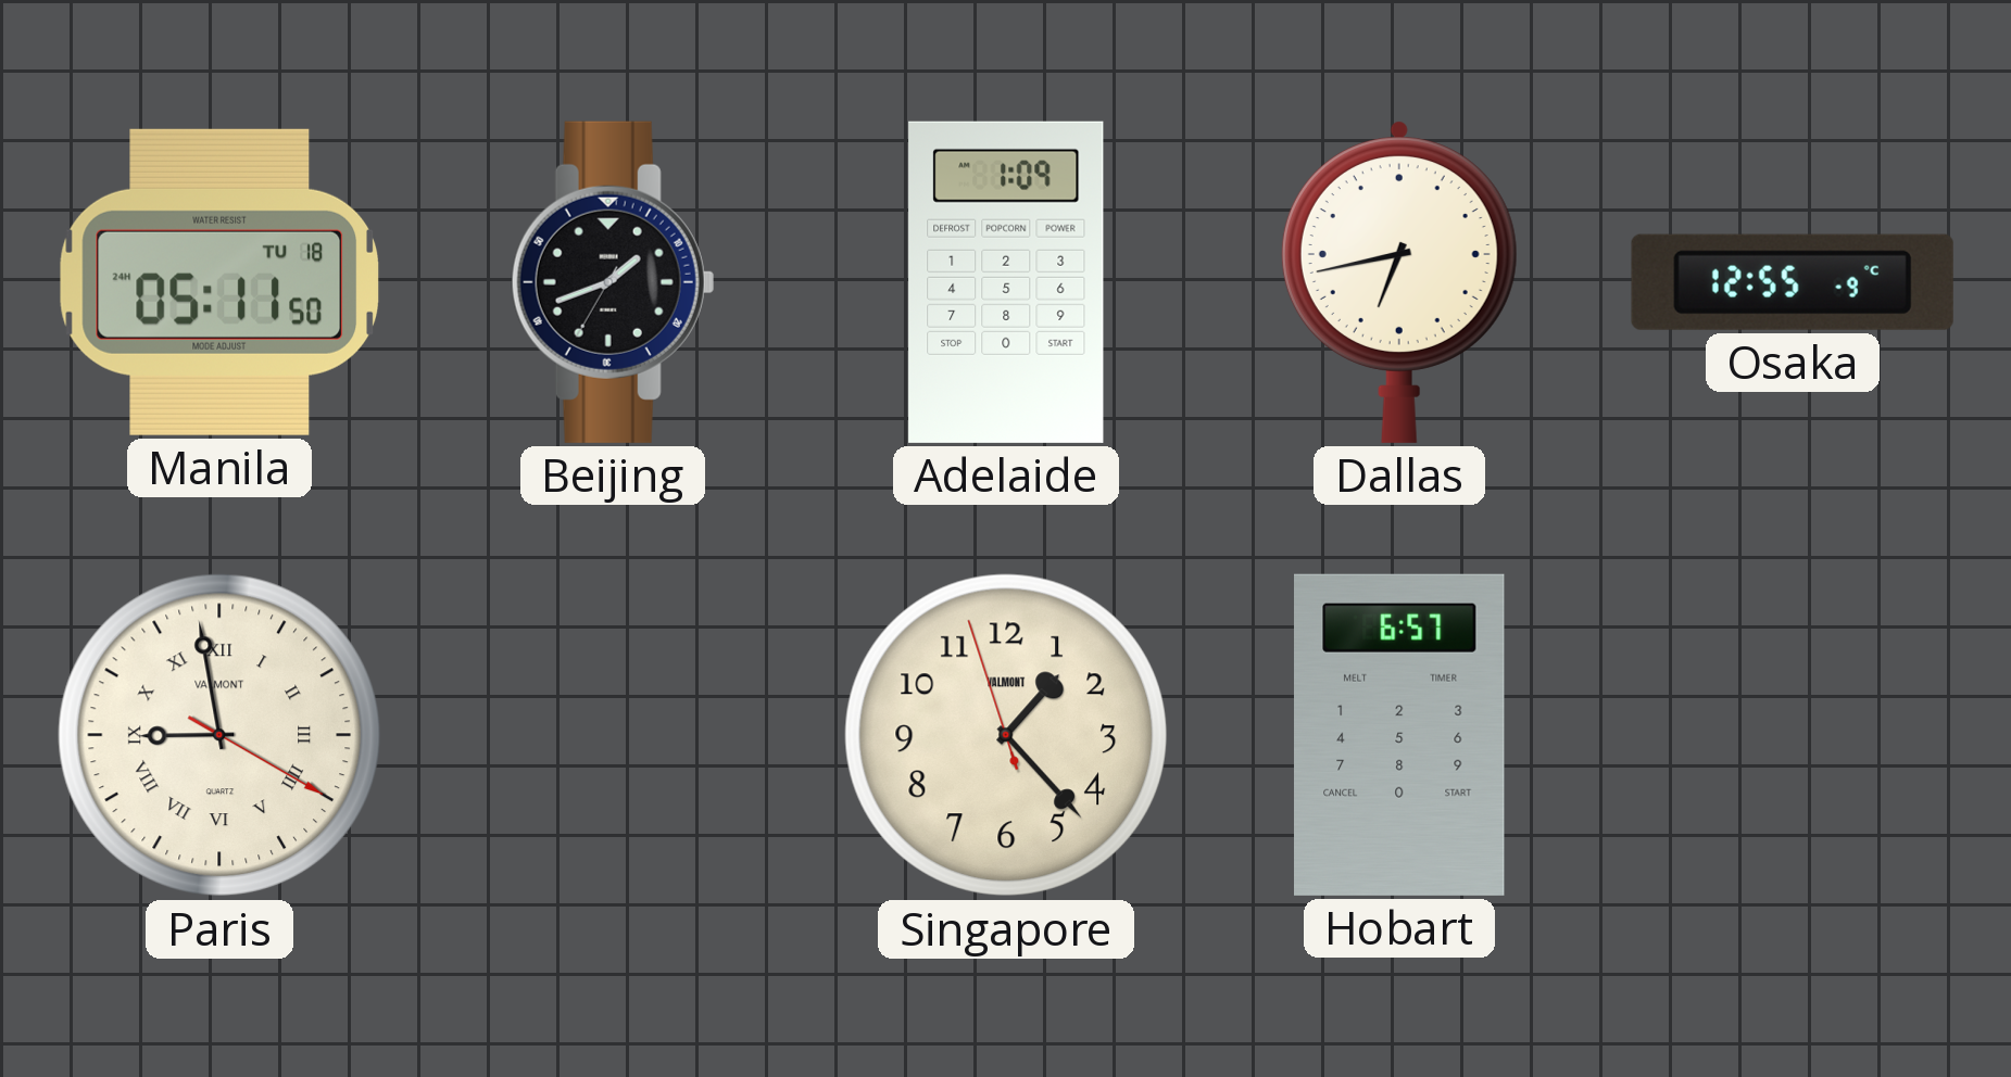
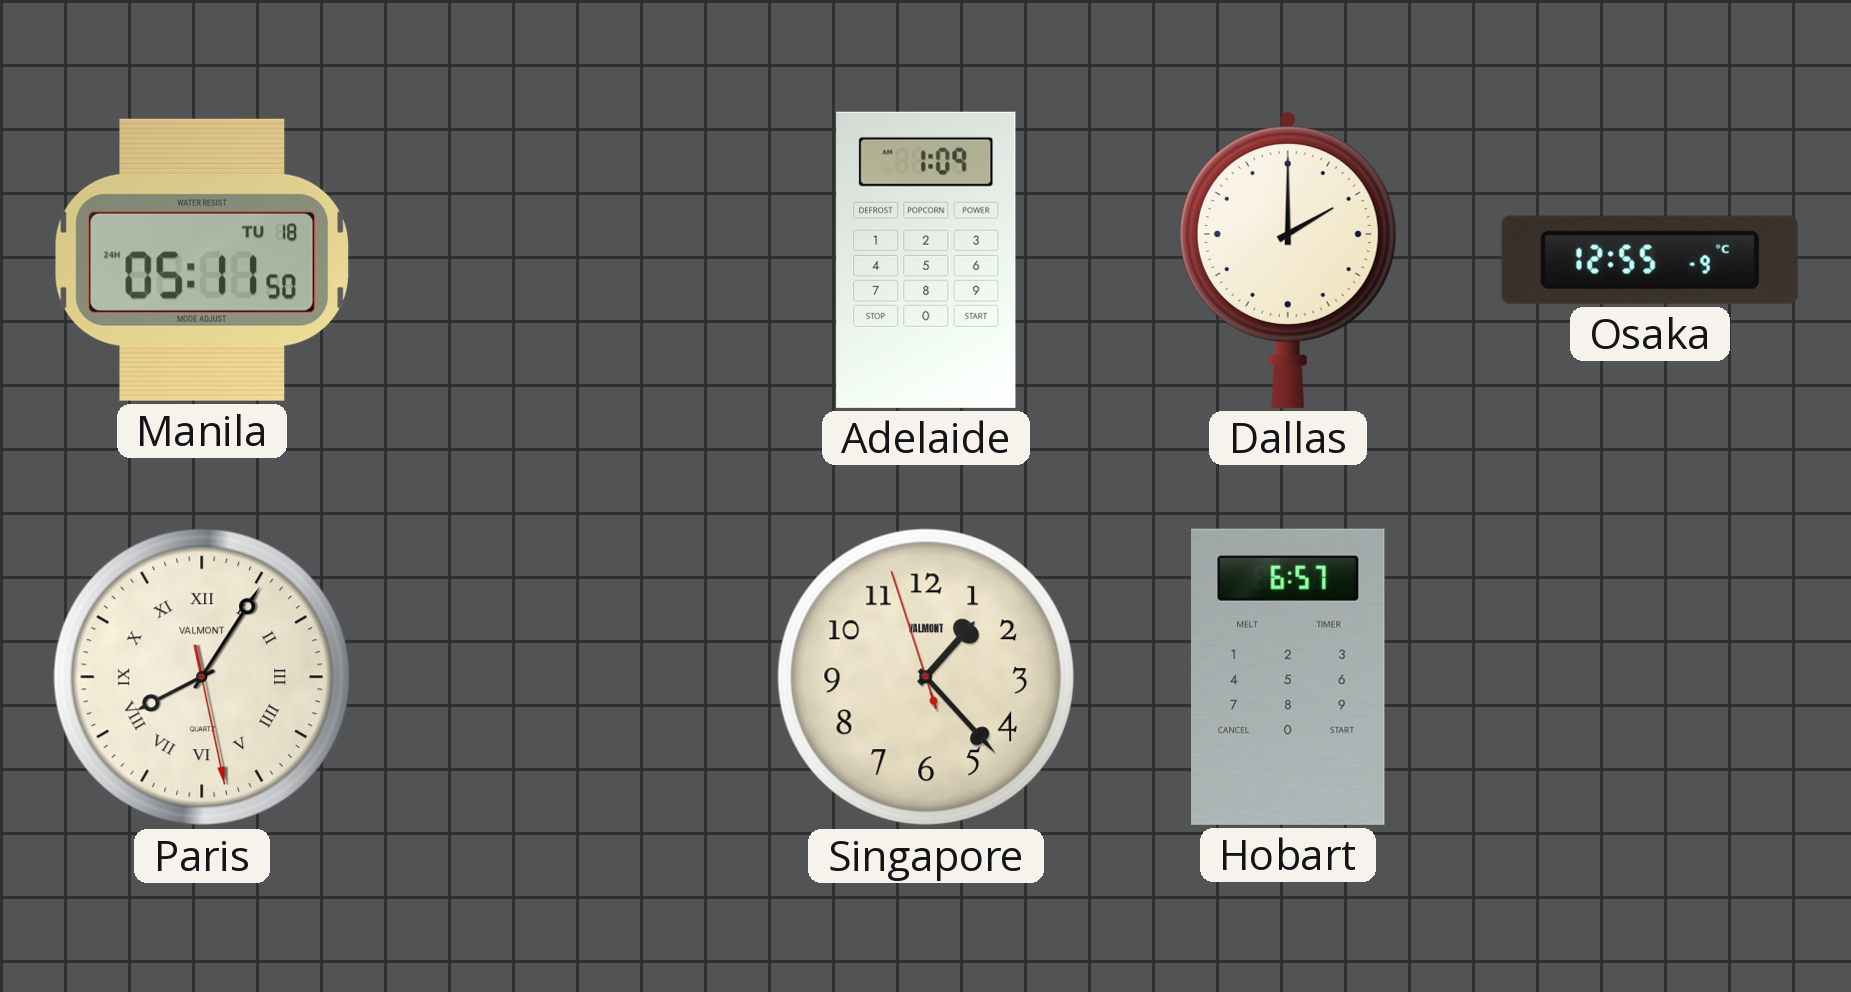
Beijing: 1:41 -> none (613, 282)
Dallas: 6:43 -> 2:00 (1288, 260)
Paris: 8:58 -> 8:05 (202, 677)
